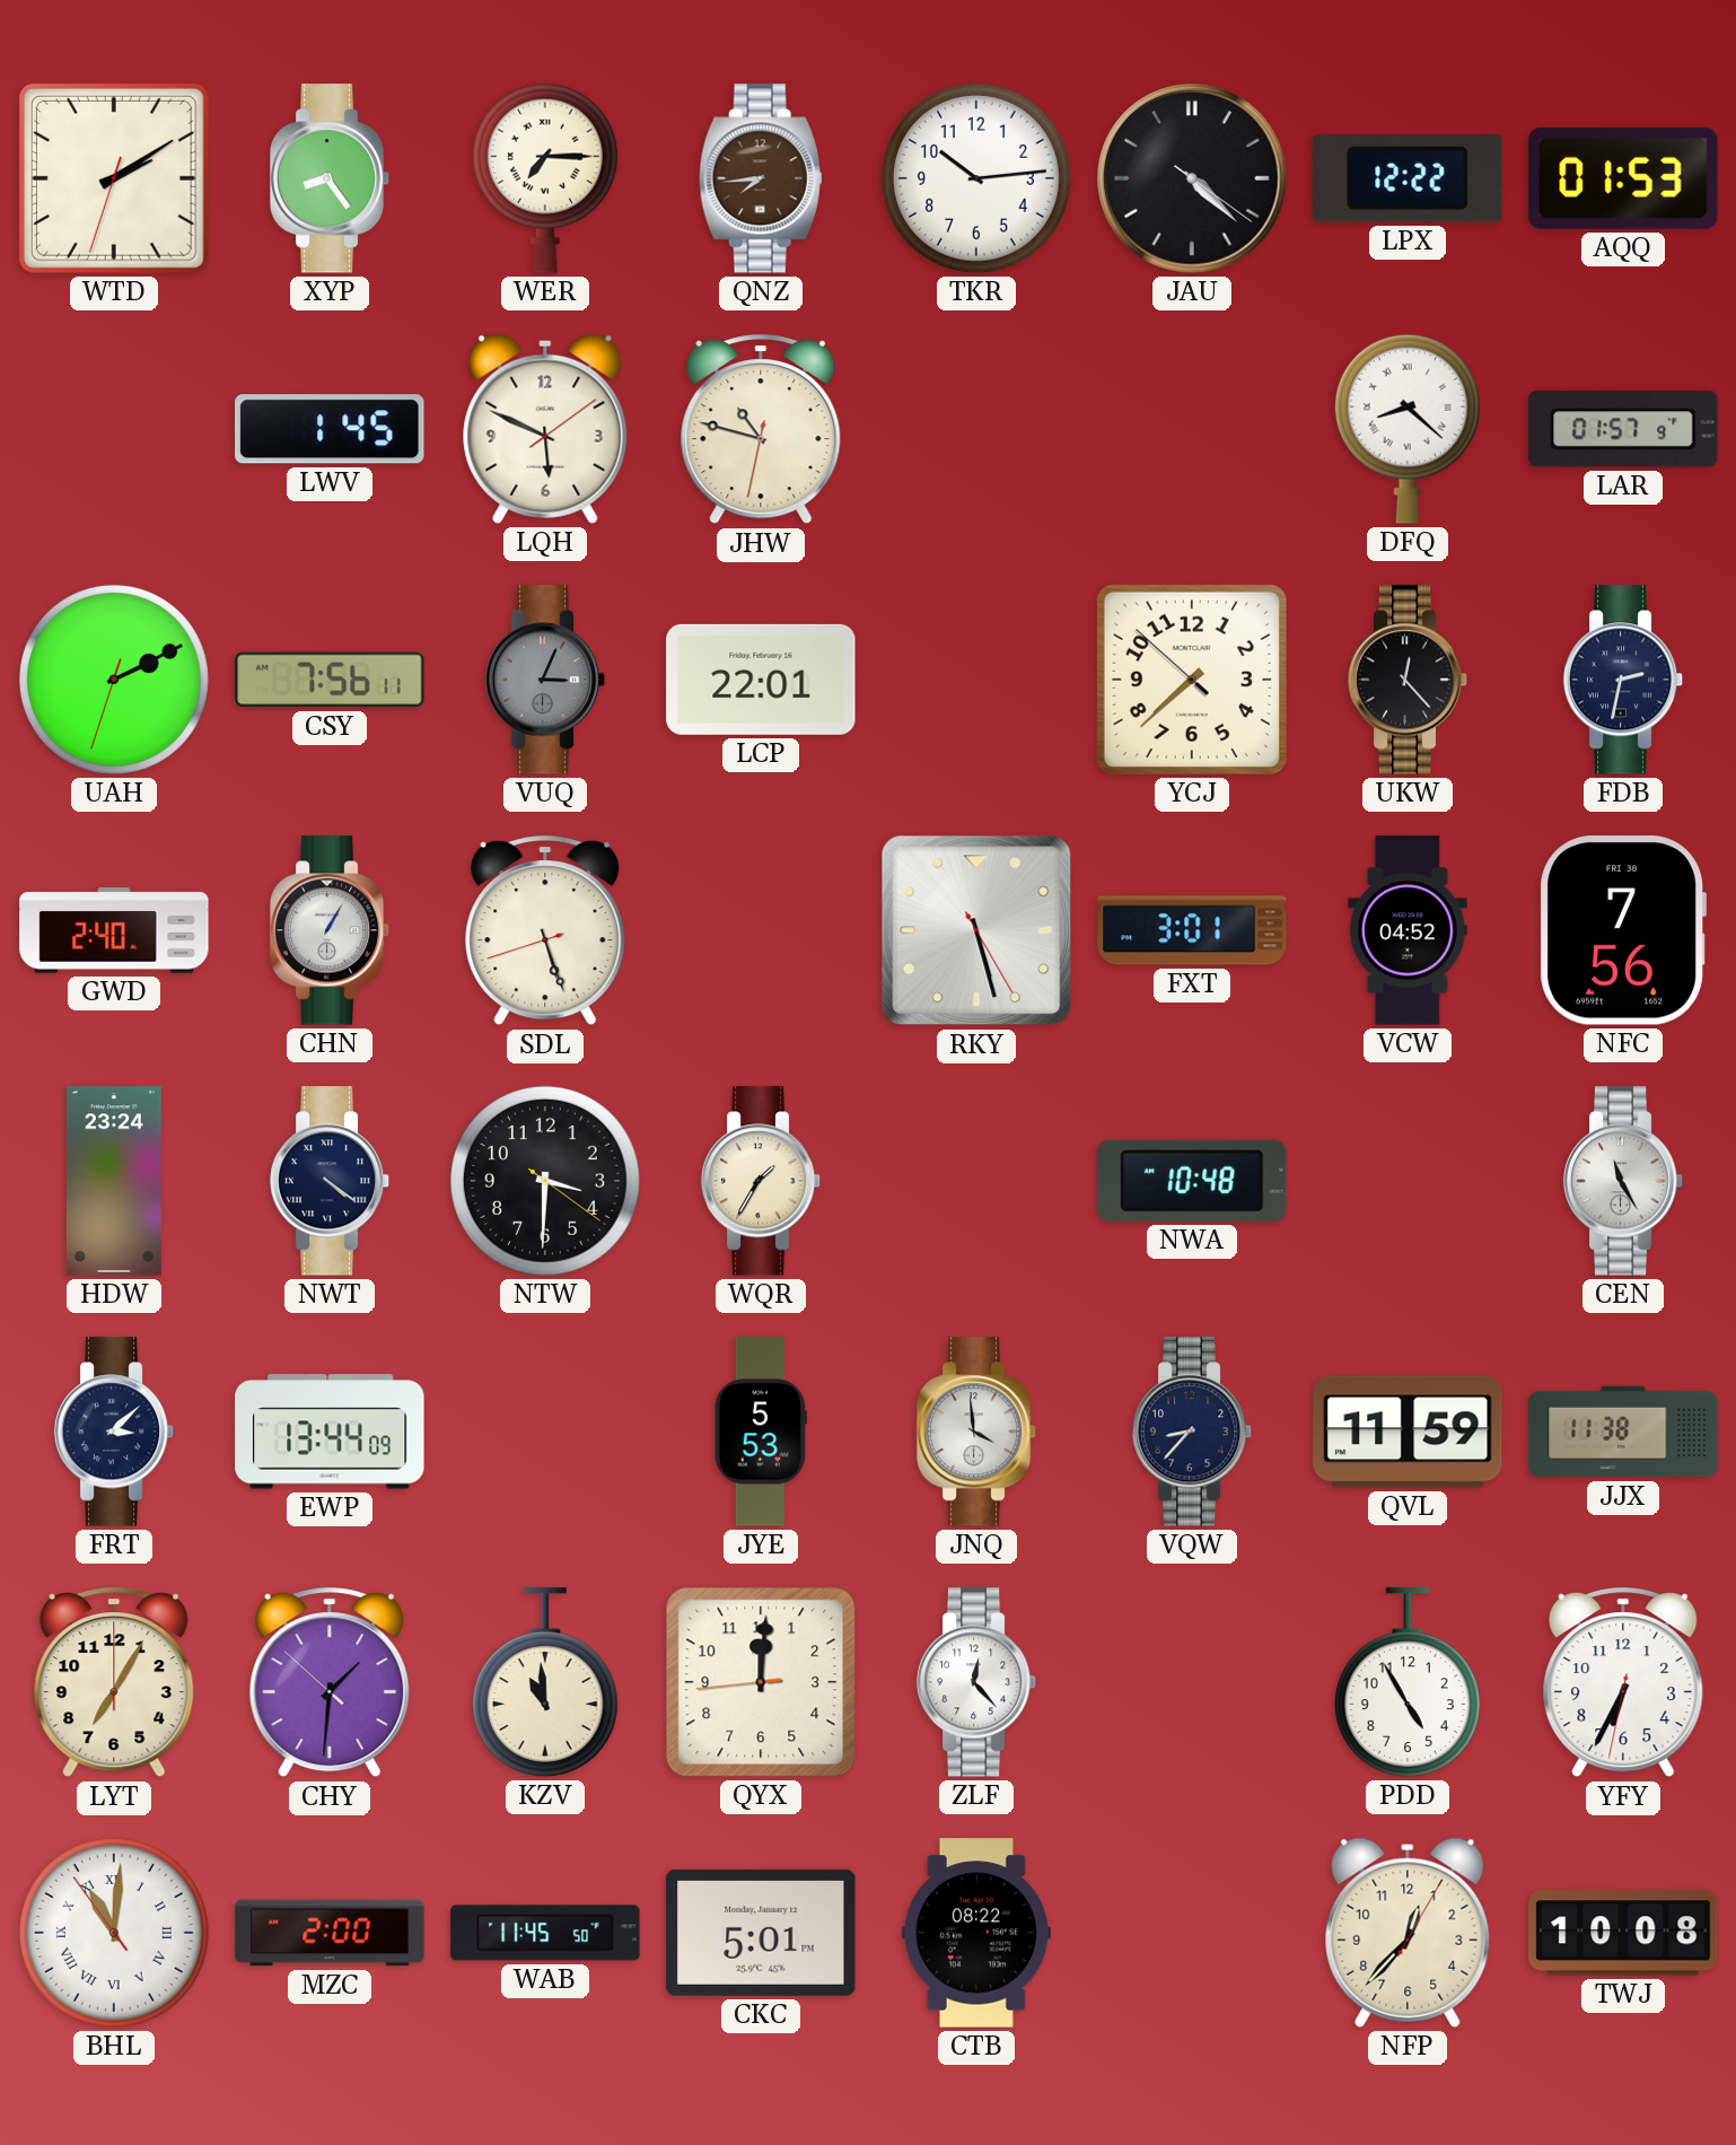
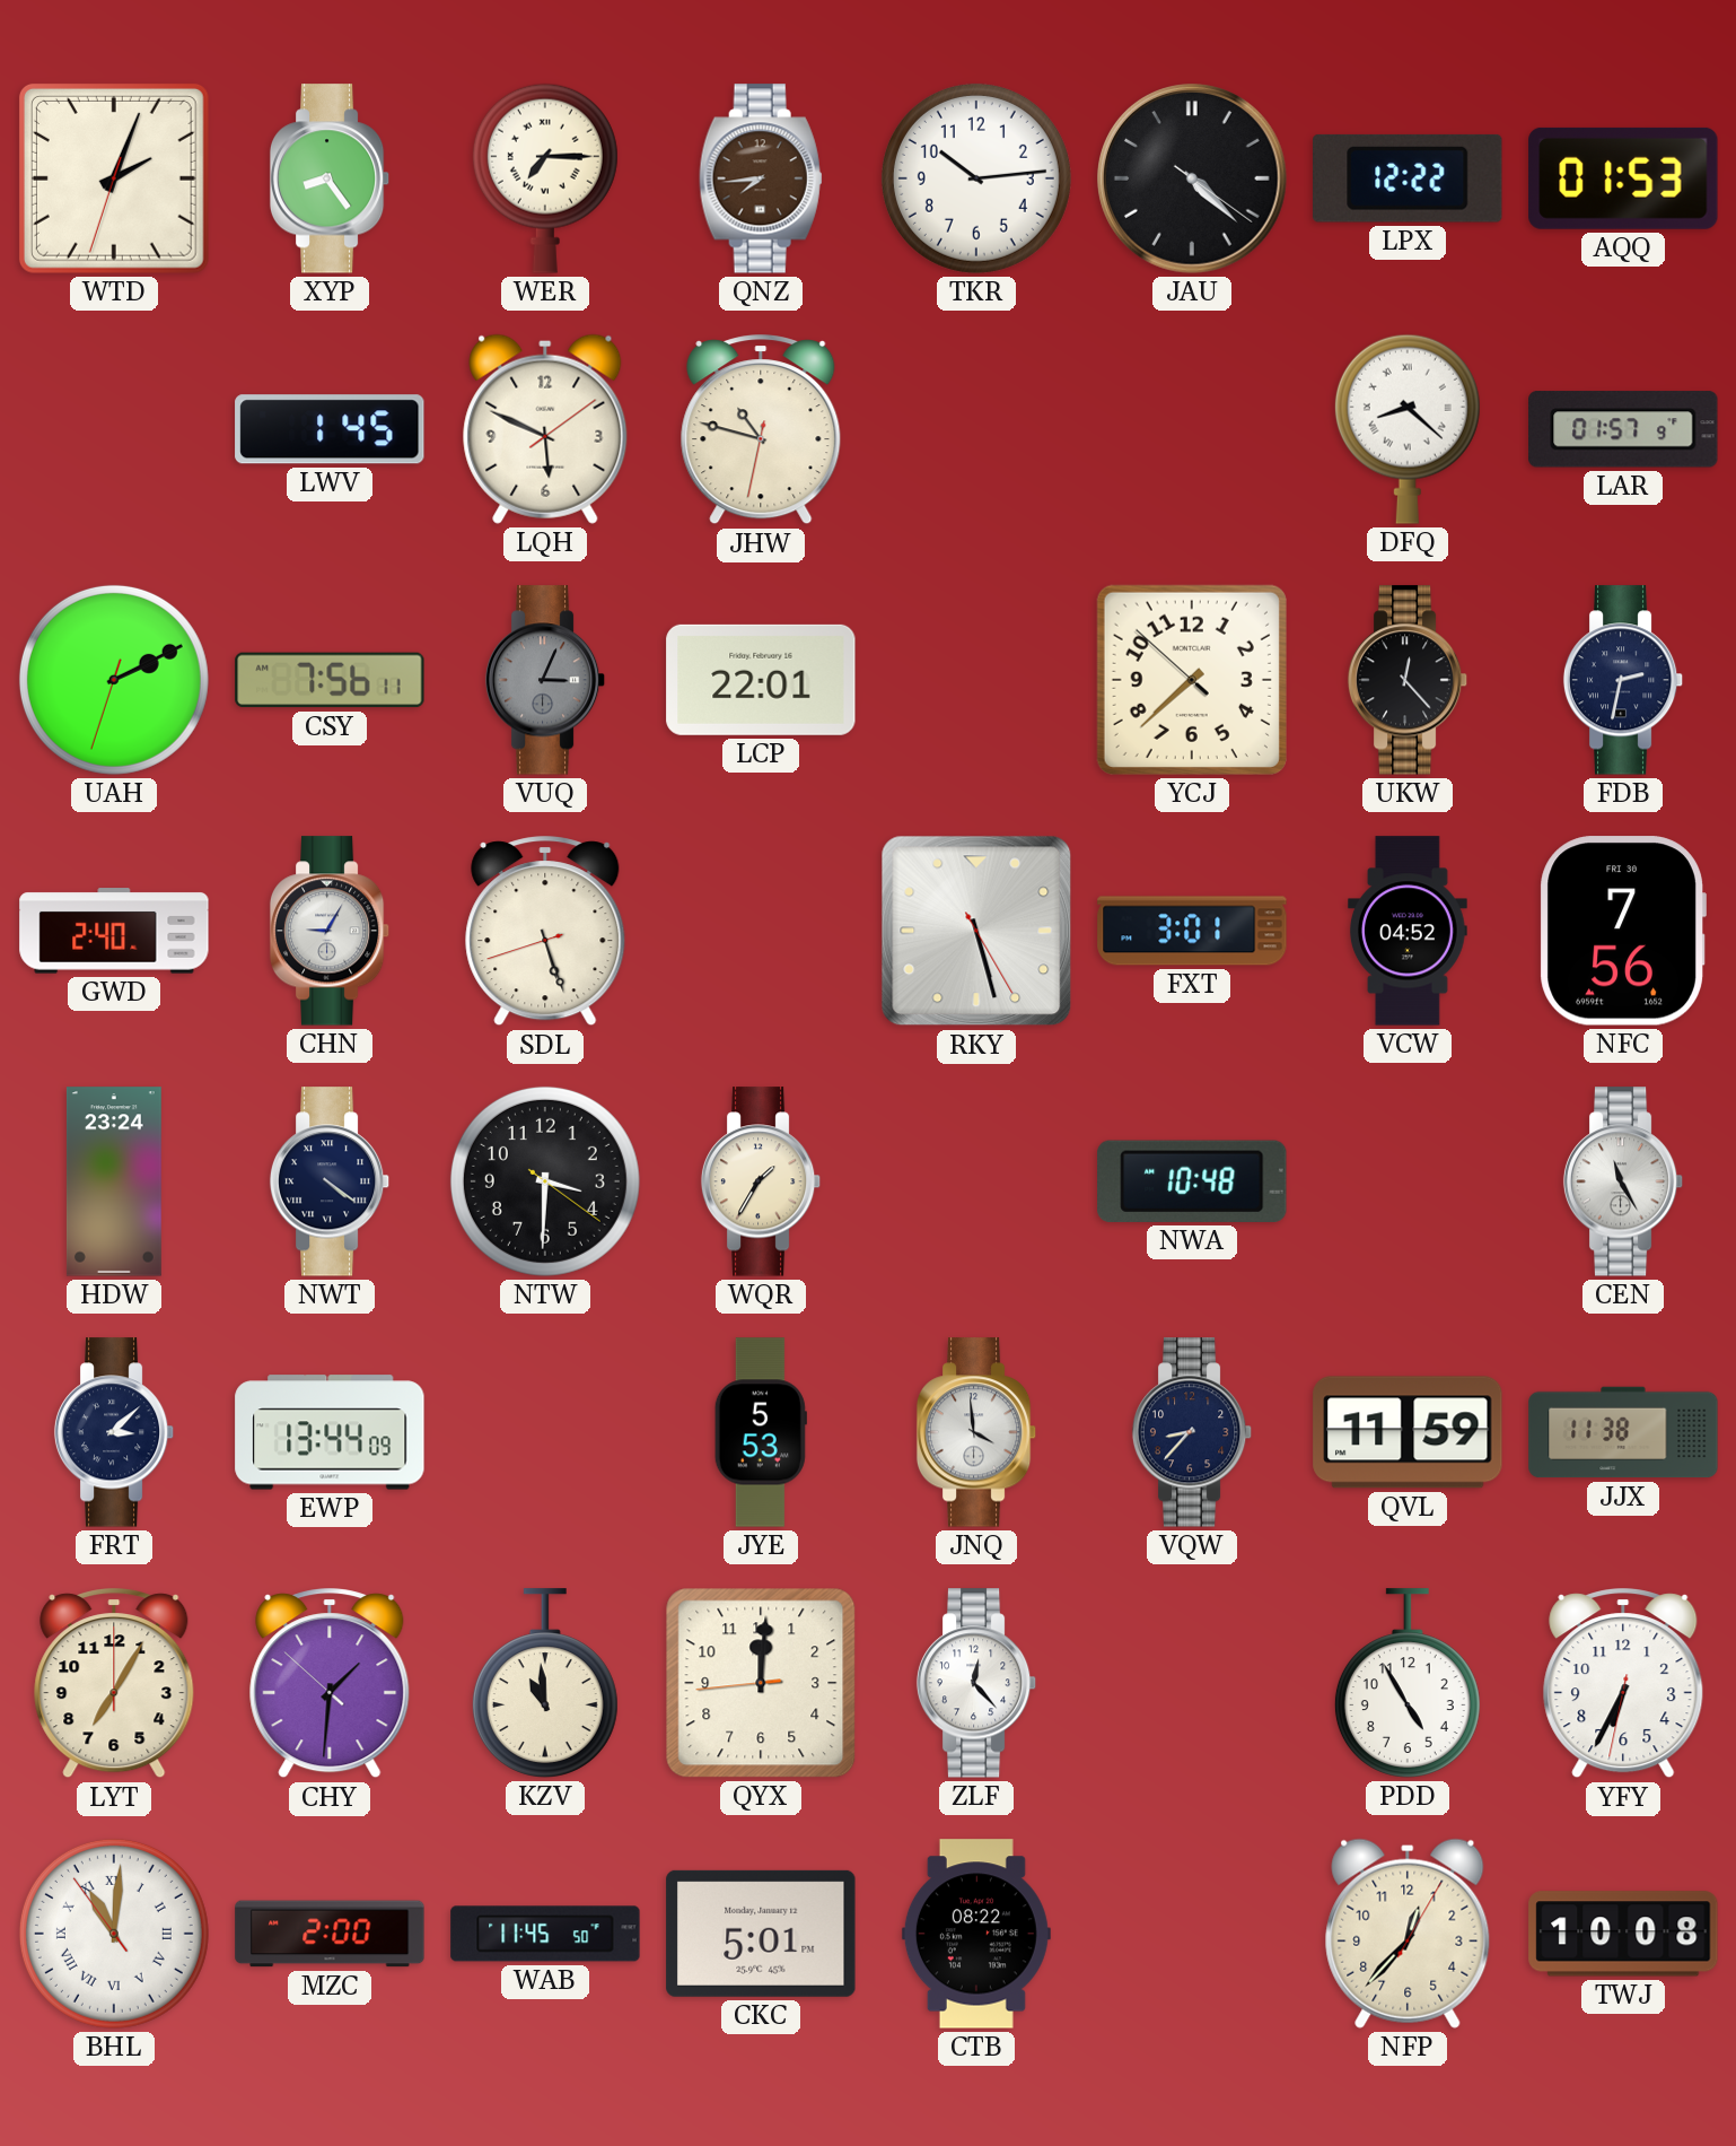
WTD: 2:09 -> 2:03 (114, 178)
CHN: 1:05 -> 9:05 (330, 931)
